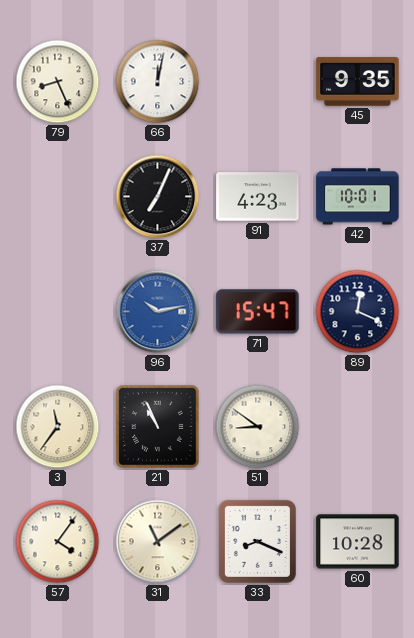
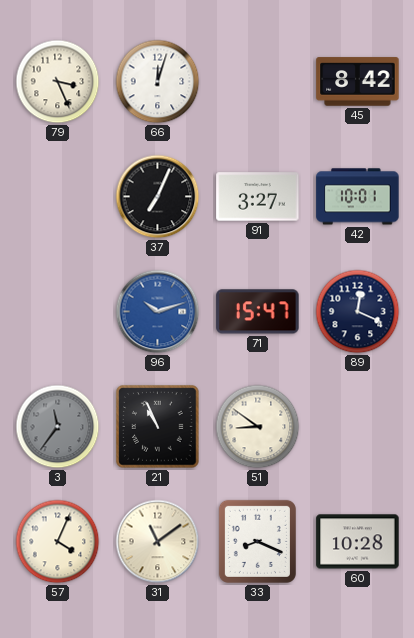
79: 8:26 -> 3:26 (58, 82)
66: 12:02 -> 12:03 (158, 82)
45: 9:35 -> 8:42 (358, 82)
91: 4:23 -> 3:27 (258, 197)
96: 10:13 -> 10:12 (158, 312)
3 dial: cream -> grey (58, 427)
57: 4:06 -> 4:04 (58, 542)
